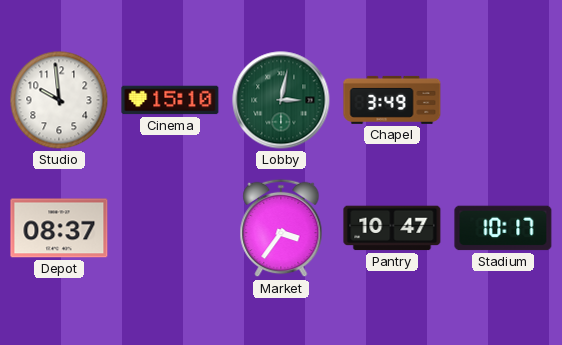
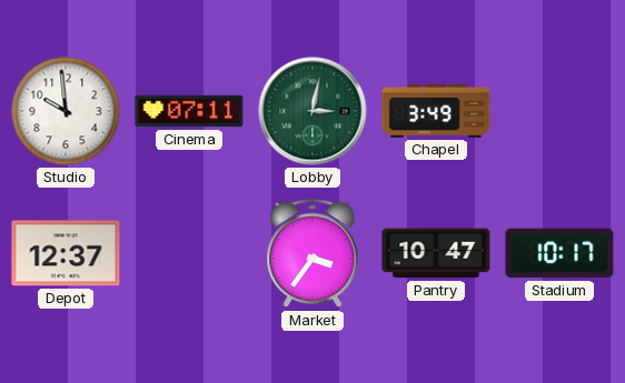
Cinema: 15:10 -> 07:11 (189, 111)
Depot: 08:37 -> 12:37 (66, 253)
